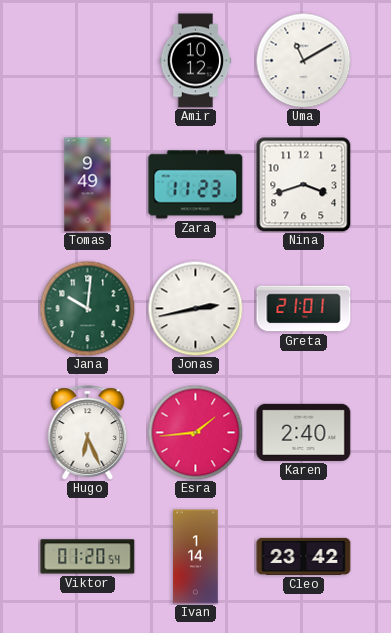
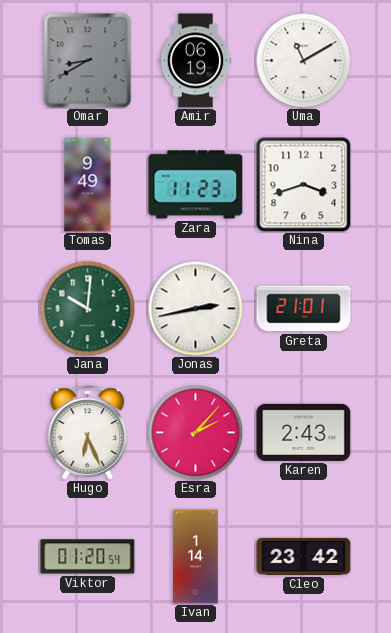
Omar: none -> 8:40 (88, 61)
Amir: 10:12 -> 06:19 (196, 61)
Esra: 1:44 -> 2:07 (195, 432)
Karen: 2:40 -> 2:43 (304, 432)
